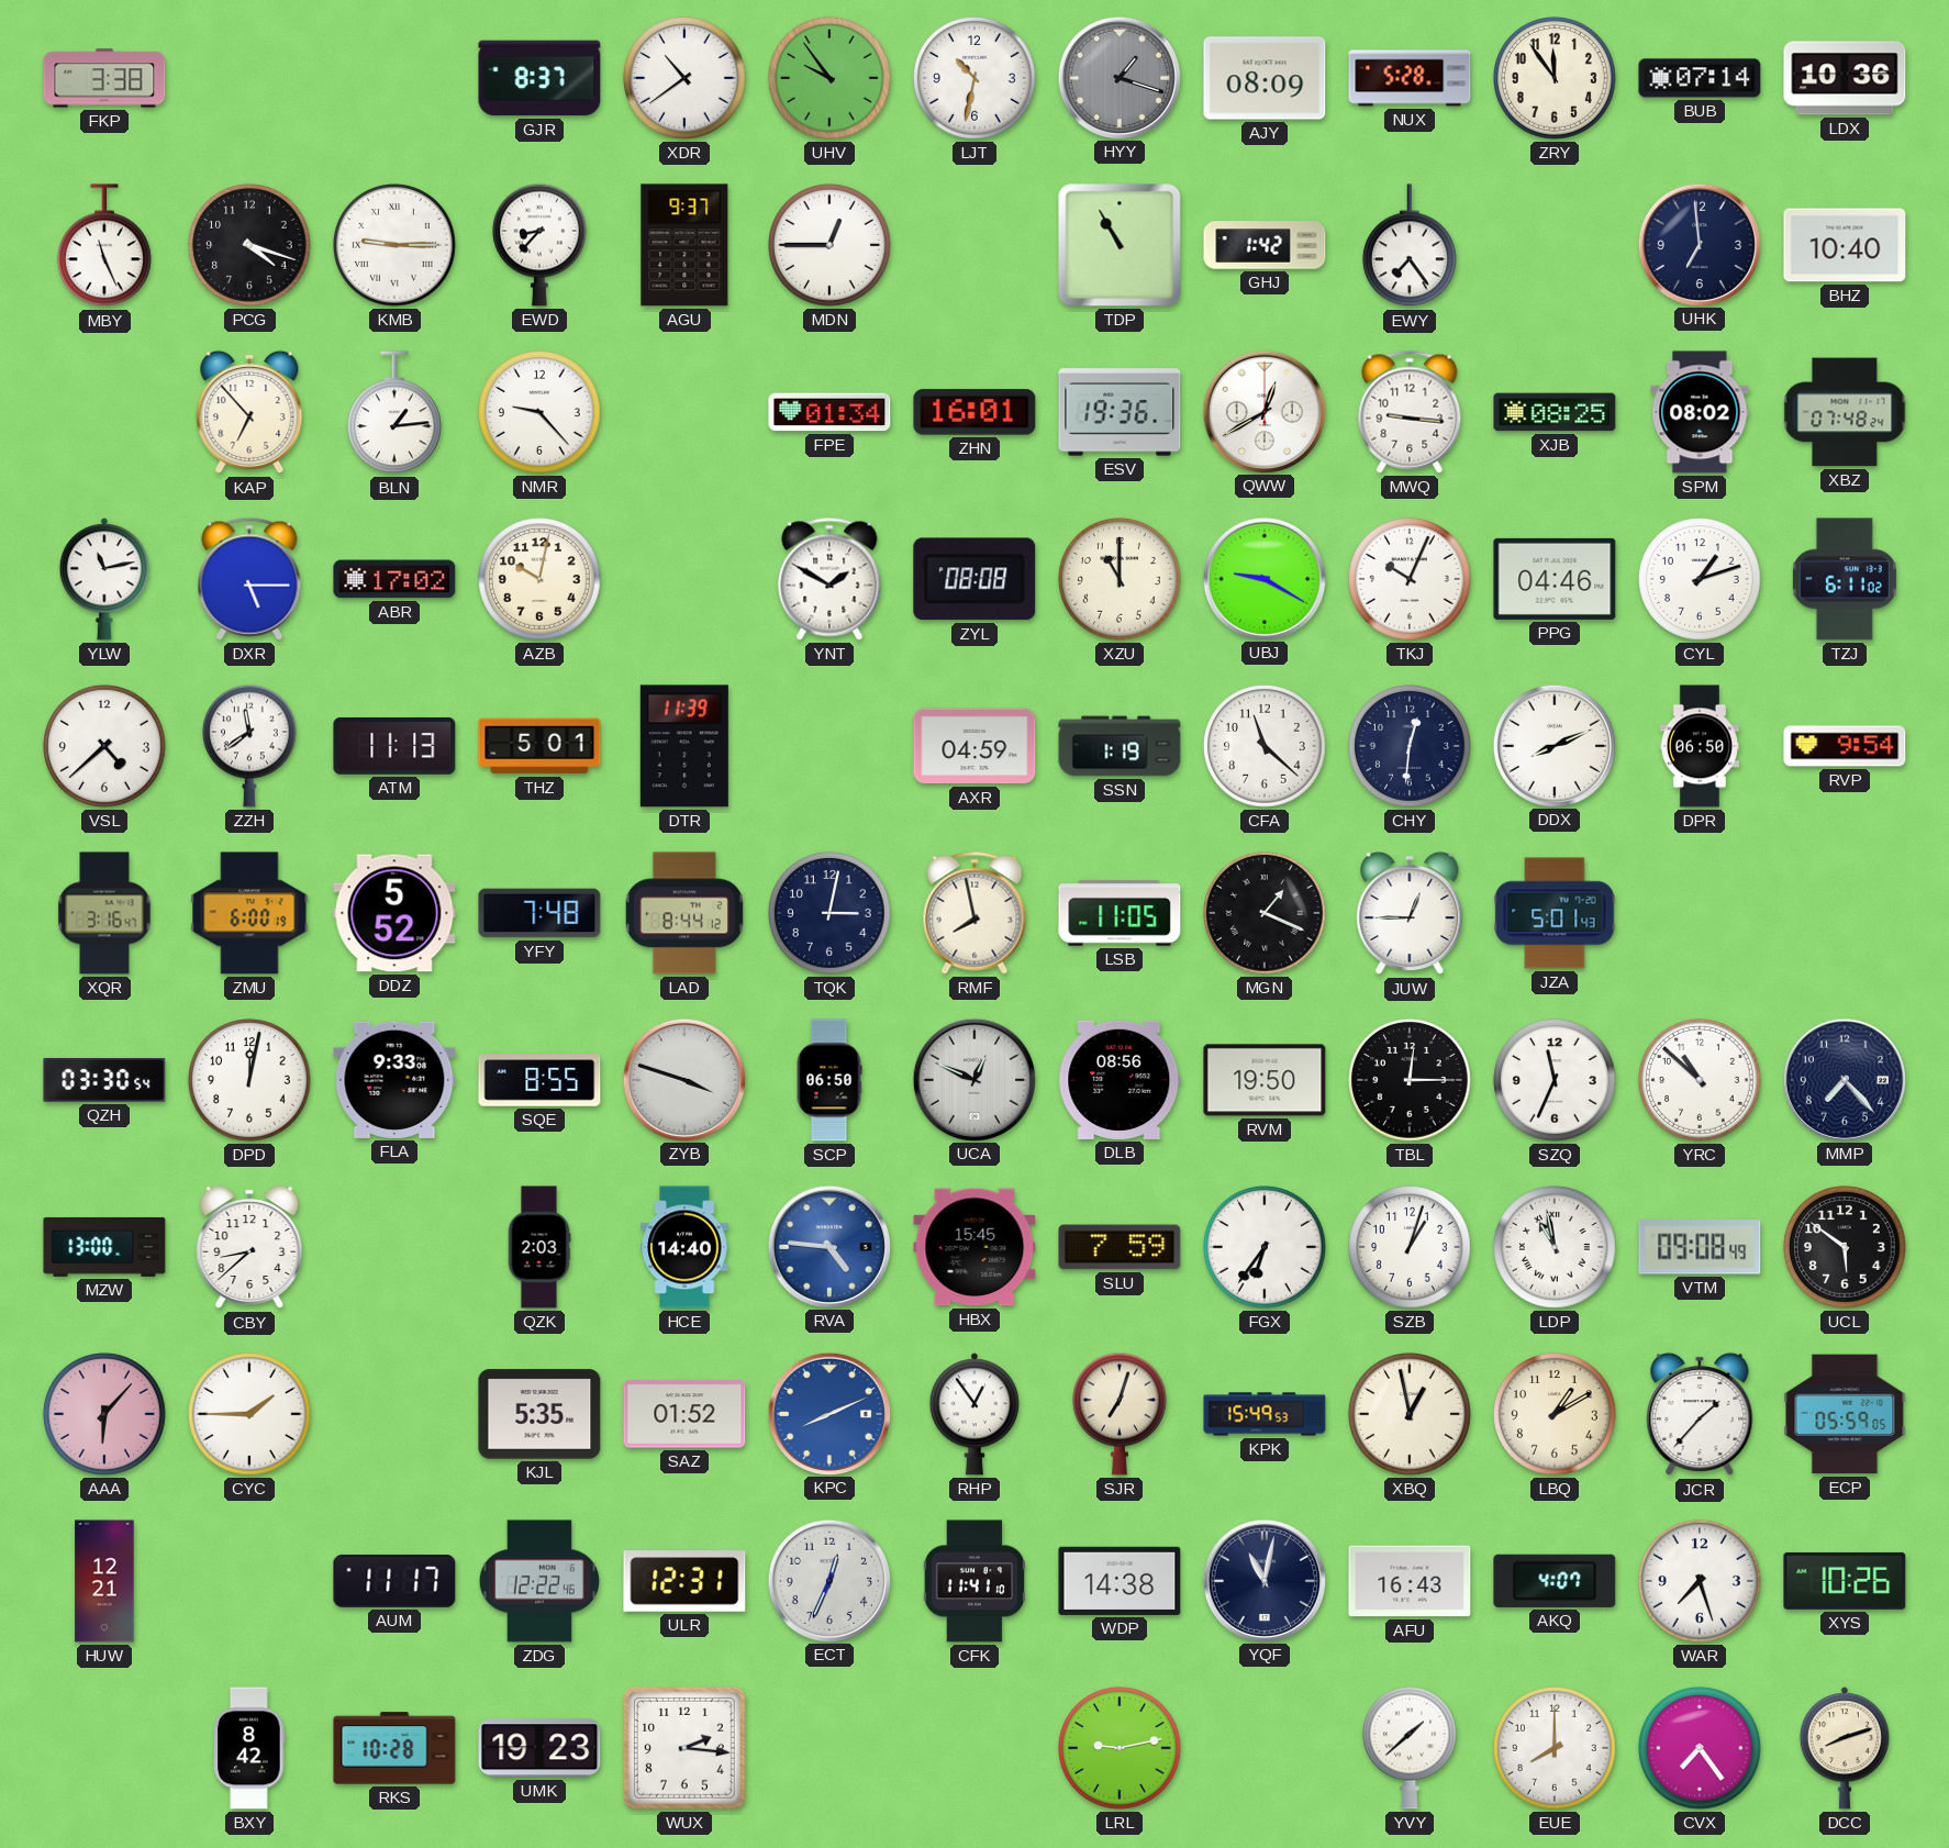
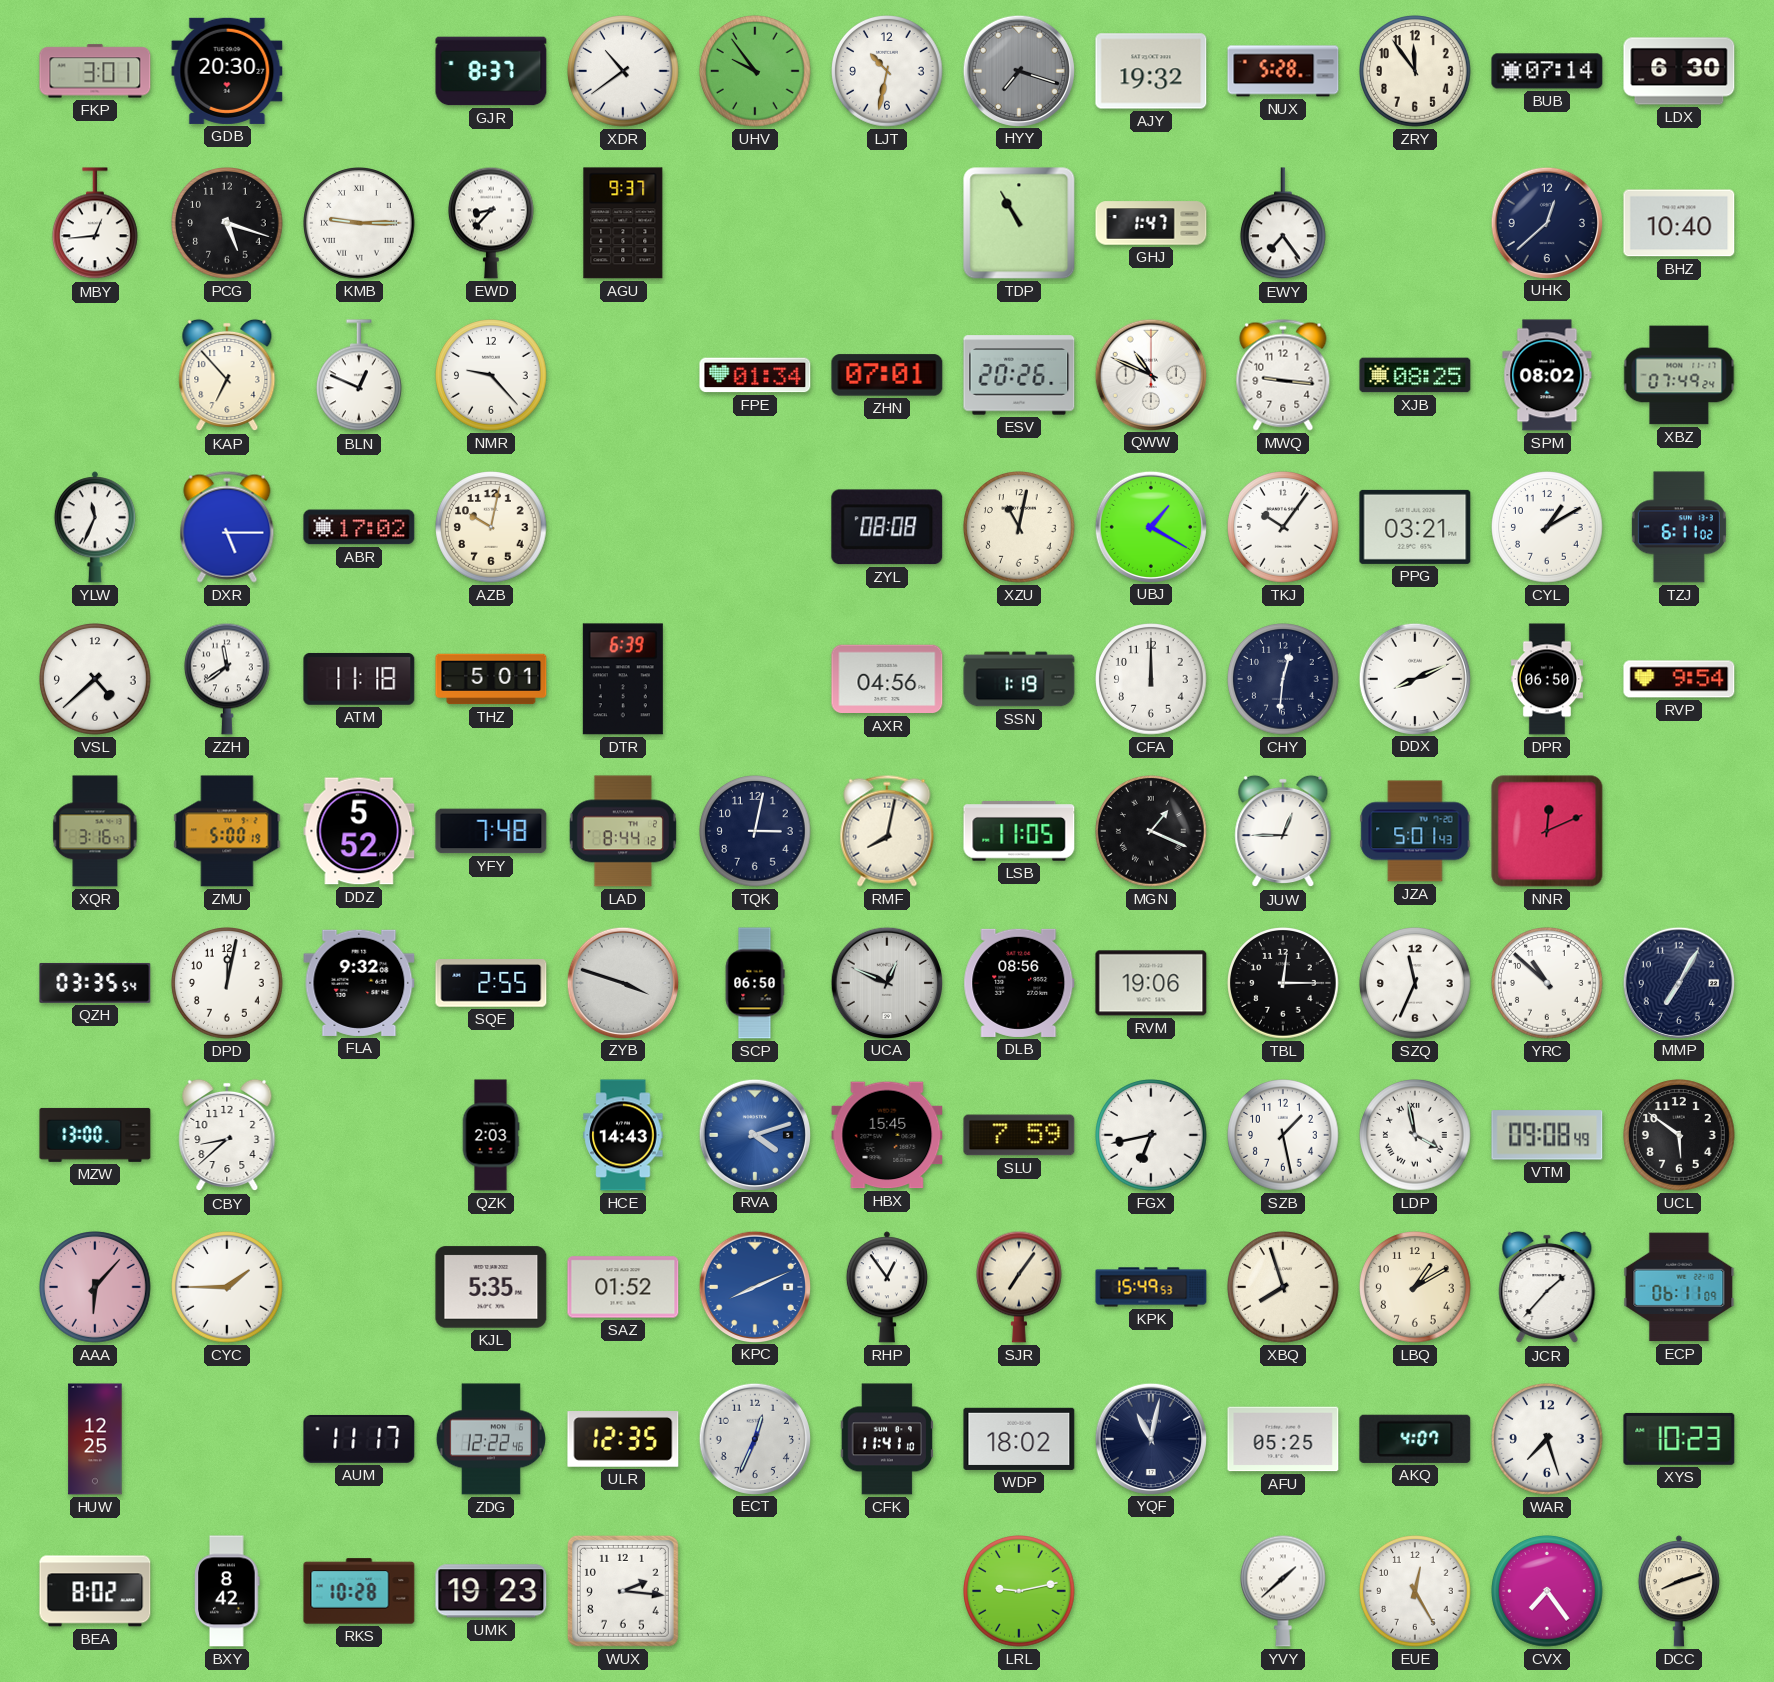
FKP: 3:38 -> 3:01 (95, 71)
GDB: none -> 20:30 (227, 71)
HYY: 1:18 -> 7:18 (1018, 70)
AJY: 08:09 -> 19:32 (1151, 71)
LDX: 10:36 -> 6:30 (1679, 71)
MBY: 11:26 -> 12:44 (95, 224)
PCG: 4:18 -> 5:18 (228, 224)
MDN: 12:45 -> none (831, 246)
GHJ: 1:42 -> 1:47 (1151, 223)
UHK: 6:59 -> 12:38 (1546, 222)
BLN: 1:14 -> 12:49 (359, 376)
ZHN: 16:01 -> 07:01 (887, 375)
ESV: 19:36 -> 20:26 (1019, 375)
QWW: 12:40 -> 10:49 (1150, 374)
XBZ: 07:48 -> 07:49 (1679, 375)
YLW: 11:13 -> 11:34 (95, 527)
YNT: 1:50 -> none (829, 579)
XZU: 11:00 -> 11:02 (1020, 528)
UBJ: 9:20 -> 1:20 (1150, 526)
TKJ: 10:04 -> 10:06 (1284, 528)
PPG: 04:46 -> 03:21 (1415, 527)
CYL: 1:12 -> 1:10 (1548, 528)
ATM: 11:13 -> 11:18 (359, 679)
DTR: 11:39 -> 6:39 (623, 679)
AXR: 04:59 -> 04:56 (887, 679)
CFA: 11:22 -> 12:00 (1152, 680)
ZMU: 6:00 -> 5:00 (227, 831)
RMF: 7:58 -> 8:02 (887, 831)
NNR: none -> 12:11 (1547, 831)
QZH: 03:30 -> 03:35 (95, 983)
FLA: 9:33 -> 9:32 (359, 983)
SQE: 8:55 -> 2:55 (491, 983)
RVM: 19:50 -> 19:06 (1151, 983)
MMP: 7:23 -> 7:05 (1678, 982)
HCE: 14:40 -> 14:43 (623, 1135)
RVA: 4:46 -> 4:12 (754, 1134)
FGX: 6:36 -> 6:43 (1152, 1136)
SZB: 1:03 -> 1:28 (1284, 1136)
LDP: 10:58 -> 3:58 (1416, 1136)
SJR: 7:03 -> 7:06 (1019, 1287)
XBQ: 12:58 -> 7:57 (1284, 1288)
ECP: 05:59 -> 06:11 (1679, 1287)
HUW: 12:21 -> 12:25 (95, 1439)
ULR: 12:31 -> 12:35 (623, 1439)
WDP: 14:38 -> 18:02 (1019, 1439)
AFU: 16:43 -> 05:25 (1283, 1439)
XYS: 10:26 -> 10:23 (1679, 1439)
BEA: none -> 8:02 (95, 1591)
EUE: 8:00 -> 12:25 (1416, 1592)
